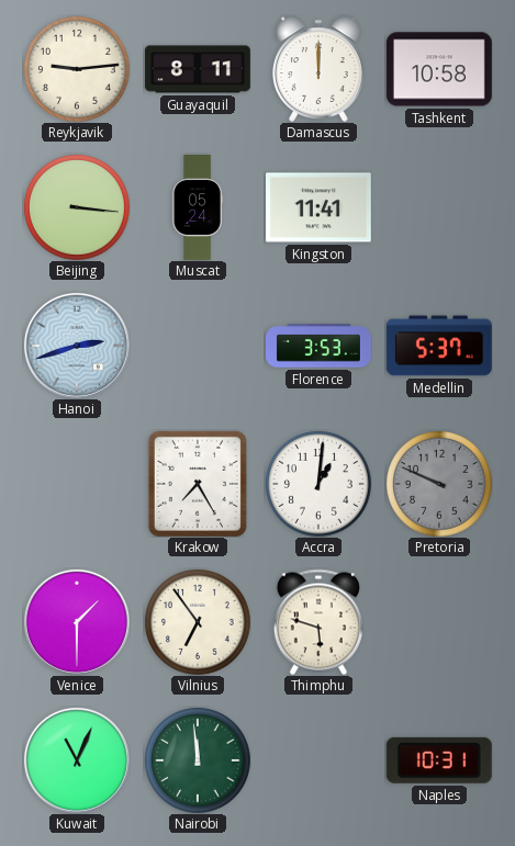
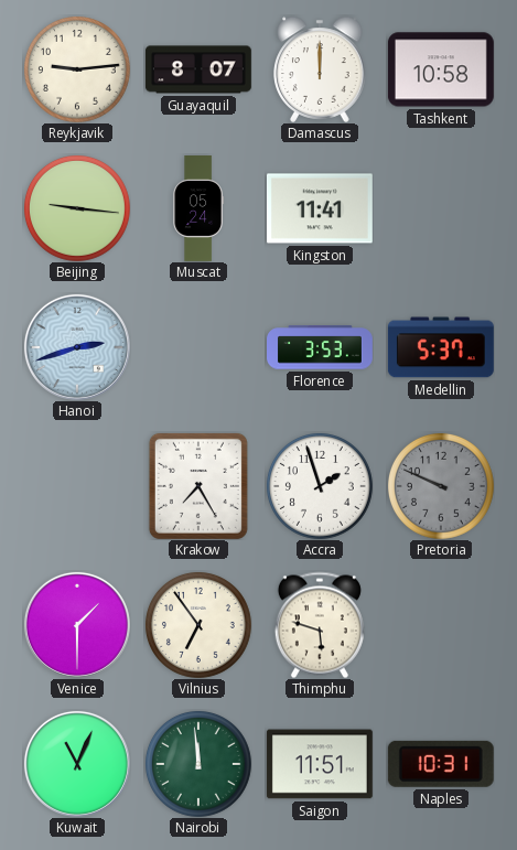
Guayaquil: 8:11 -> 8:07 (198, 69)
Beijing: 3:16 -> 9:16 (77, 208)
Accra: 1:01 -> 1:57 (320, 486)
Saigon: none -> 11:51 (320, 764)
